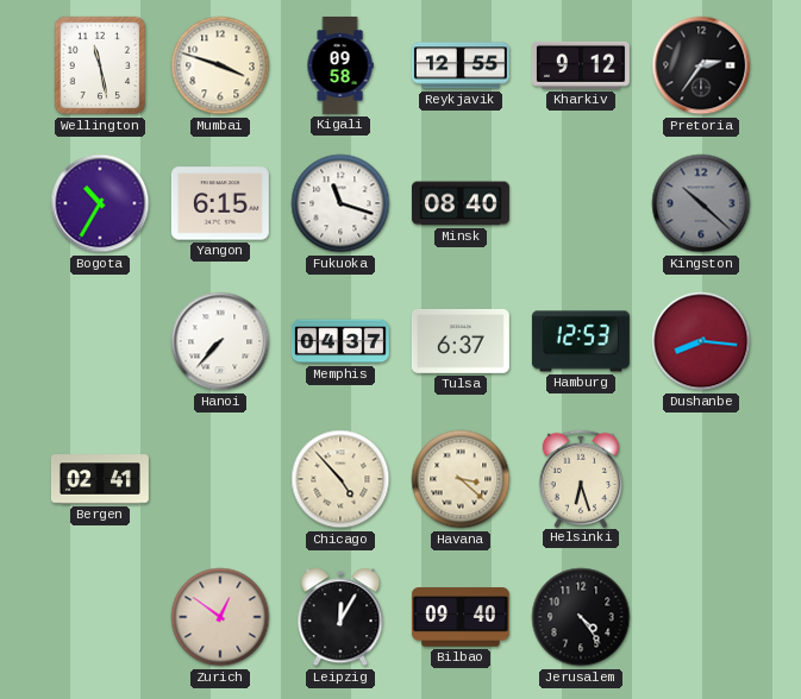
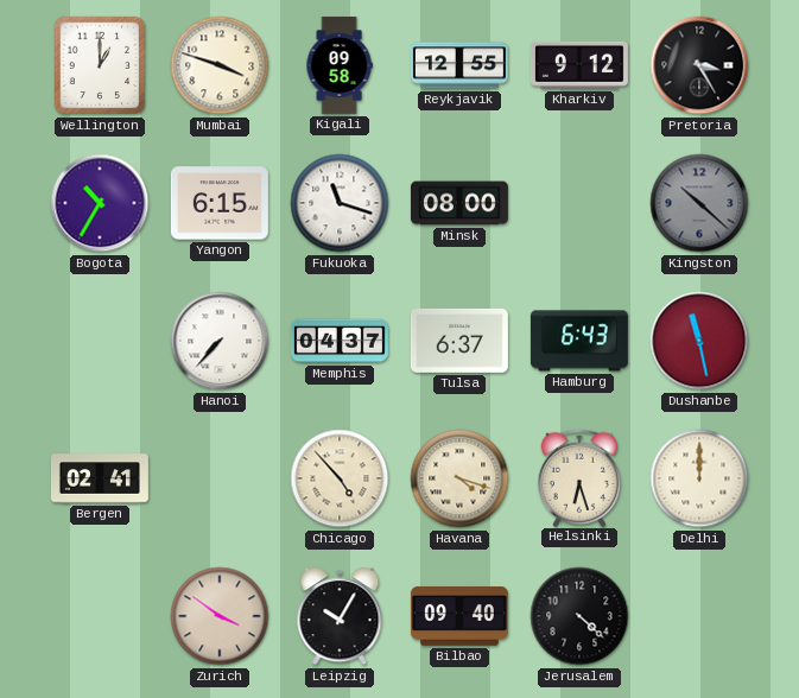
Wellington: 11:28 -> 1:00 (100, 65)
Pretoria: 2:36 -> 3:25 (699, 65)
Minsk: 08:40 -> 08:00 (459, 203)
Hamburg: 12:53 -> 6:43 (579, 341)
Dushanbe: 8:16 -> 11:28 (699, 341)
Havana: 3:22 -> 4:18 (459, 478)
Delhi: none -> 12:00 (699, 478)
Zurich: 12:51 -> 3:51 (220, 616)
Leipzig: 12:05 -> 10:05 (340, 616)
Jerusalem: 4:24 -> 4:22 (579, 616)
